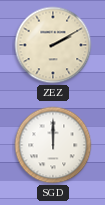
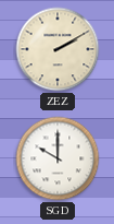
SGD: 12:00 -> 10:00 (58, 158)
